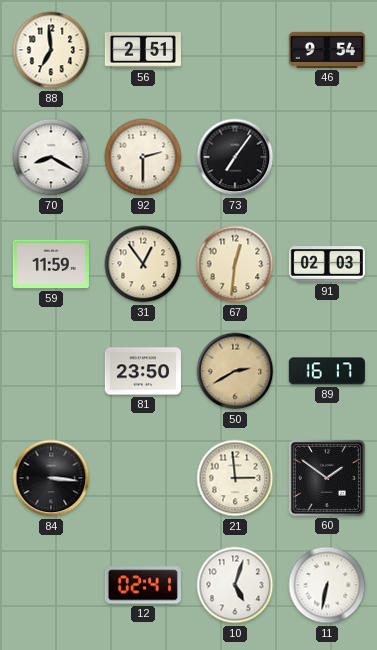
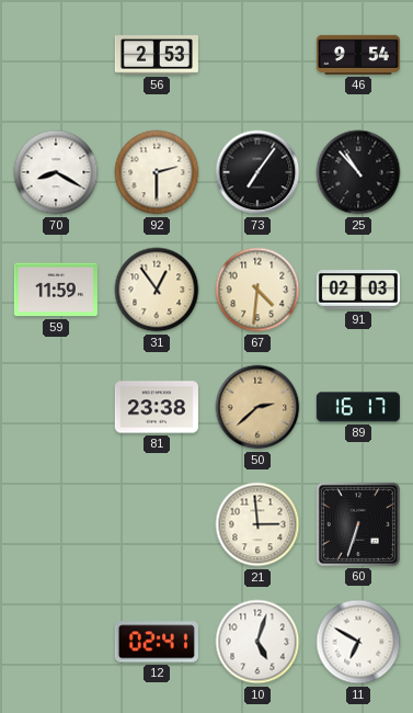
88: 6:59 -> none (51, 50)
56: 2:51 -> 2:53 (157, 55)
25: none -> 10:53 (358, 172)
67: 12:31 -> 4:31 (257, 290)
81: 23:50 -> 23:38 (157, 407)
50: 2:40 -> 2:38 (257, 407)
84: 3:16 -> none (51, 478)
60: 1:51 -> 6:33 (358, 524)
11: 6:32 -> 6:50 (358, 642)
